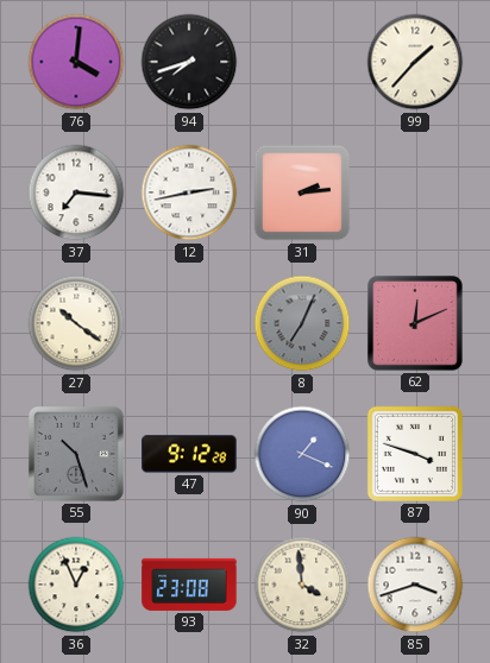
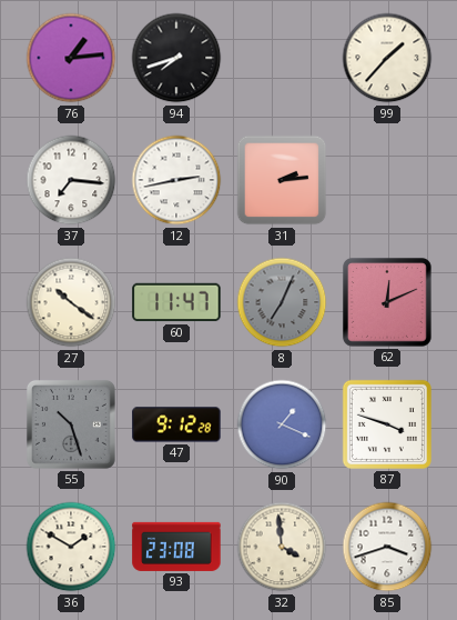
76: 4:01 -> 1:14 (71, 58)
60: none -> 11:47 (176, 302)
36: 12:56 -> 1:50 (71, 547)
